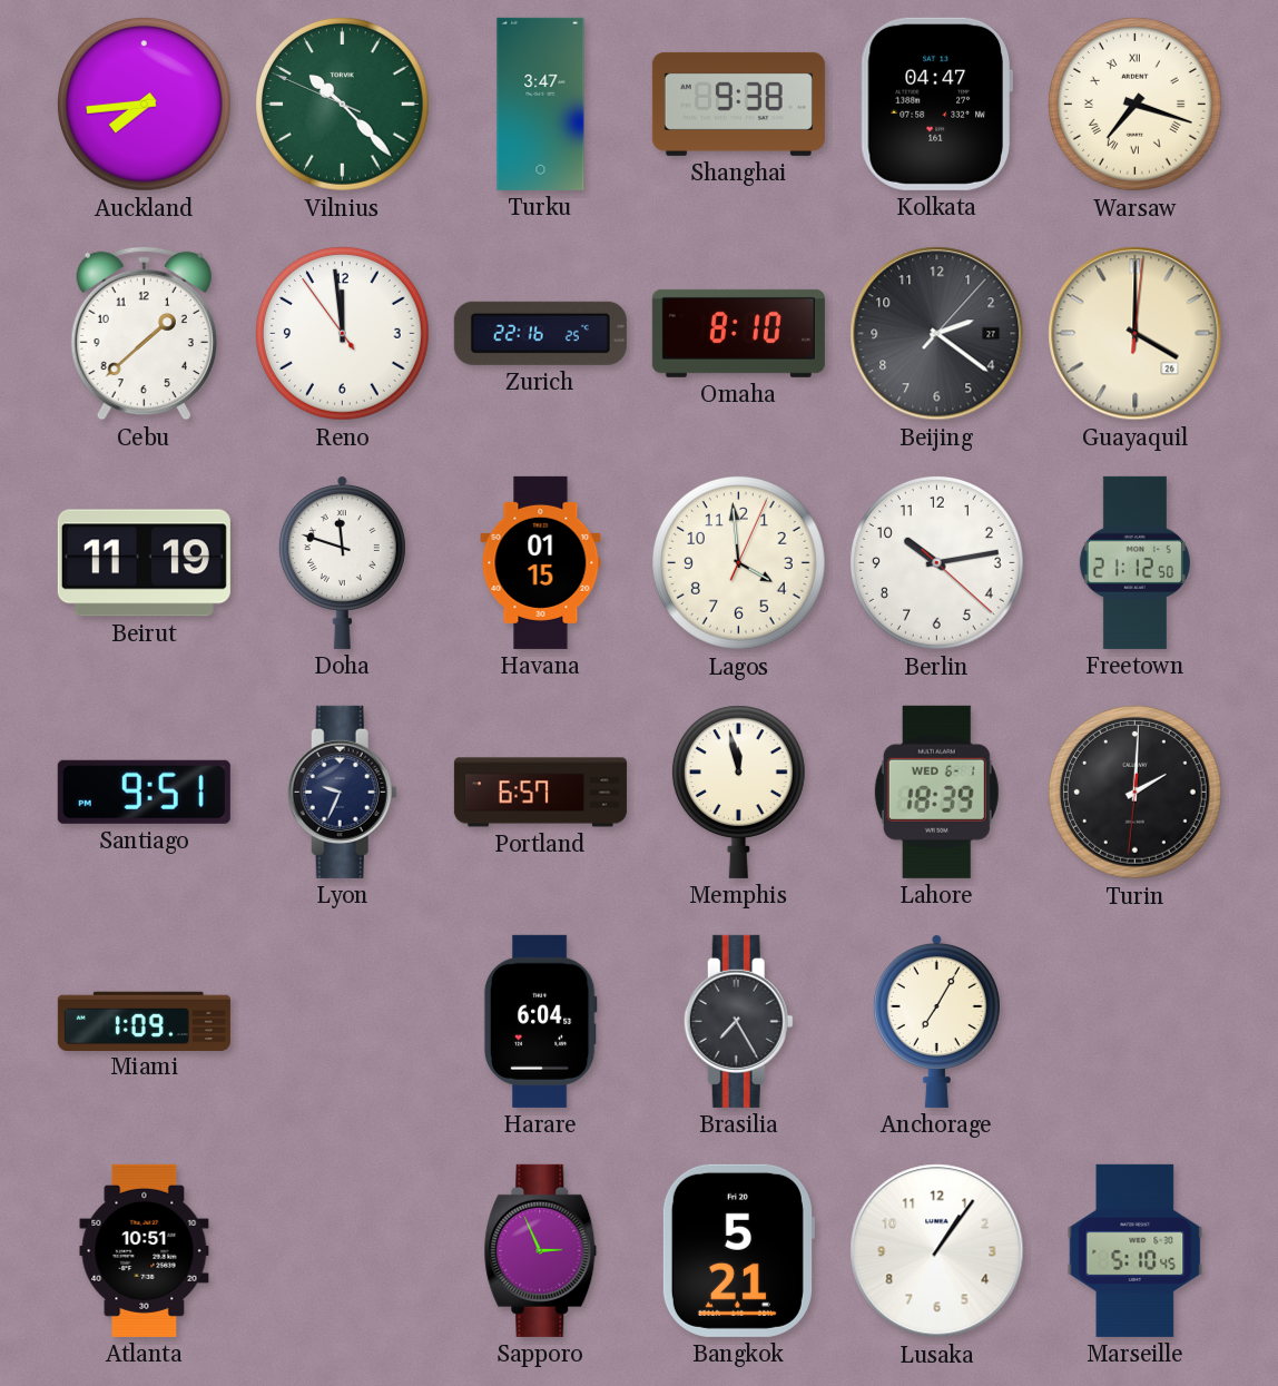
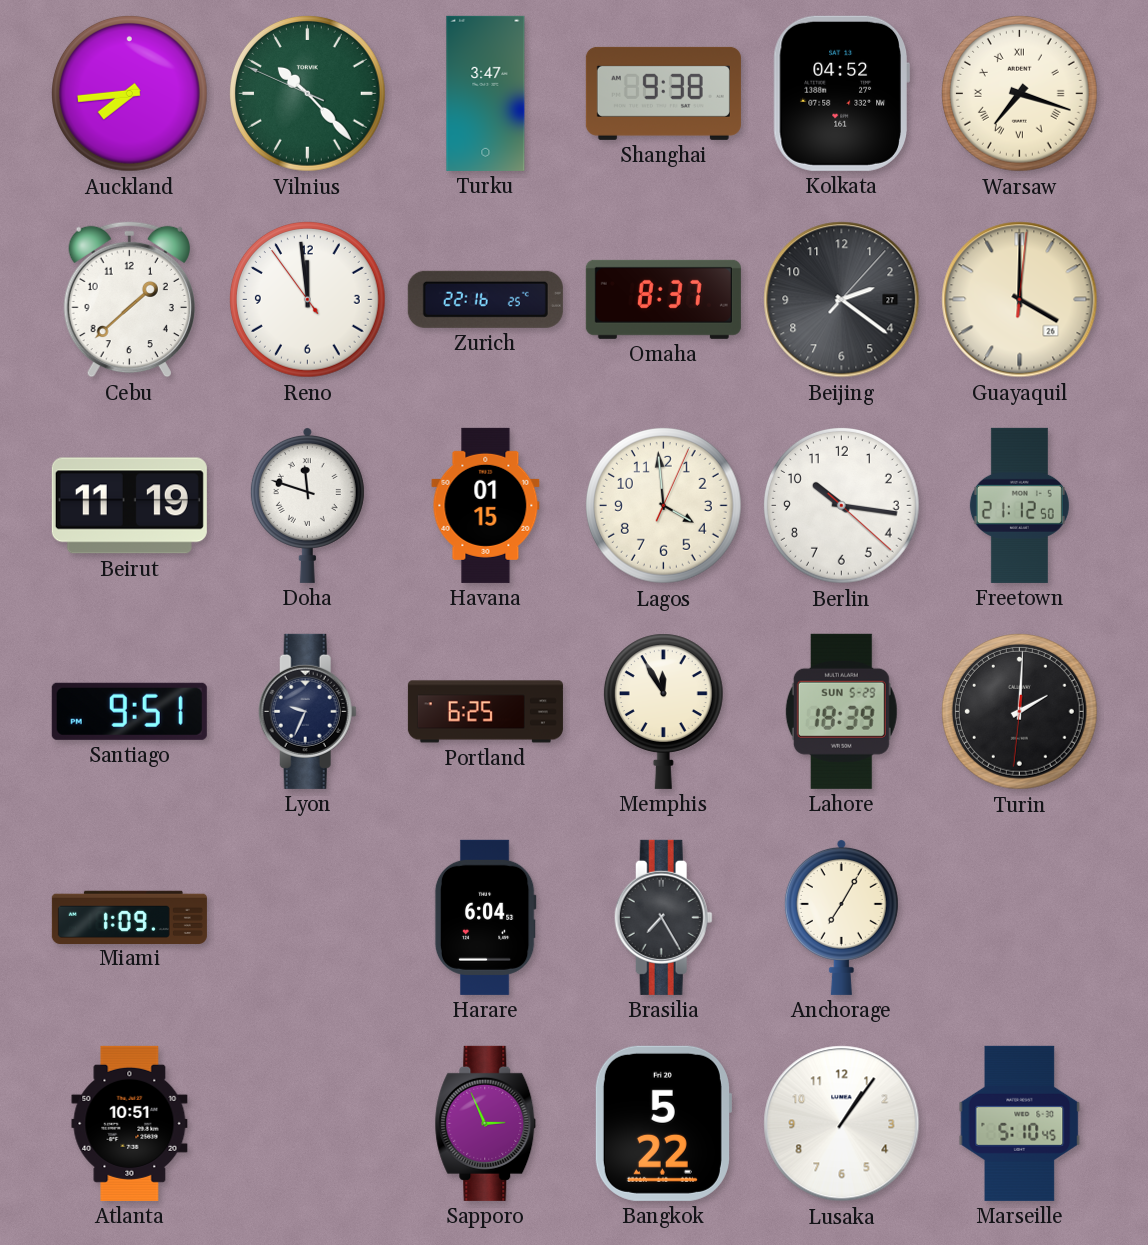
Kolkata: 04:47 -> 04:52 (841, 93)
Omaha: 8:10 -> 8:37 (663, 299)
Berlin: 10:13 -> 10:16 (841, 505)
Portland: 6:57 -> 6:25 (485, 712)
Memphis: 11:58 -> 11:55 (663, 711)
Lahore date: WED 6-1 -> SUN 5-29 (841, 711)
Bangkok: 5:21 -> 5:22 (663, 1123)
